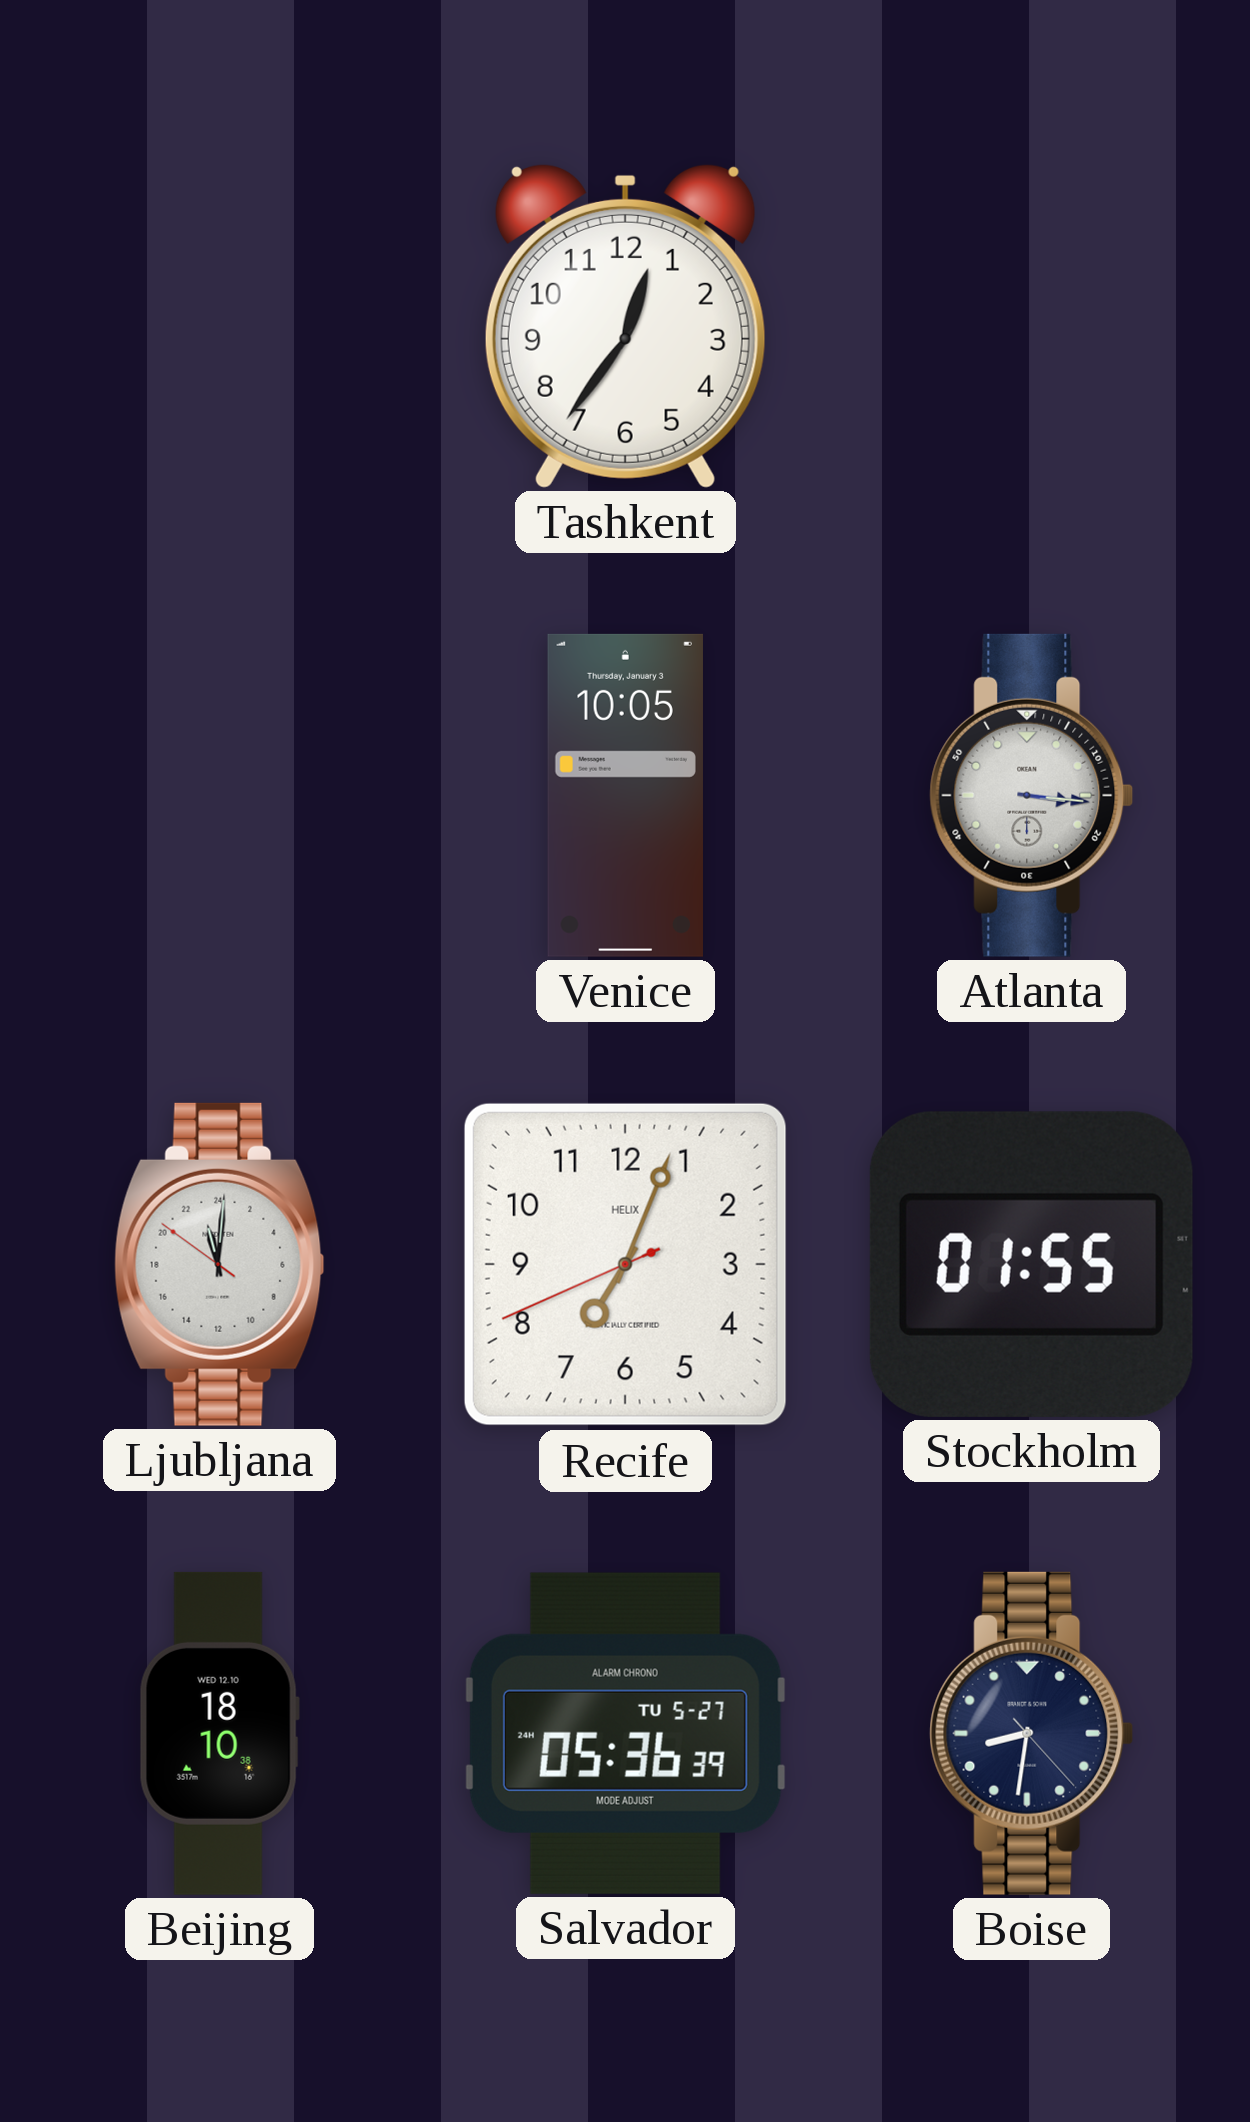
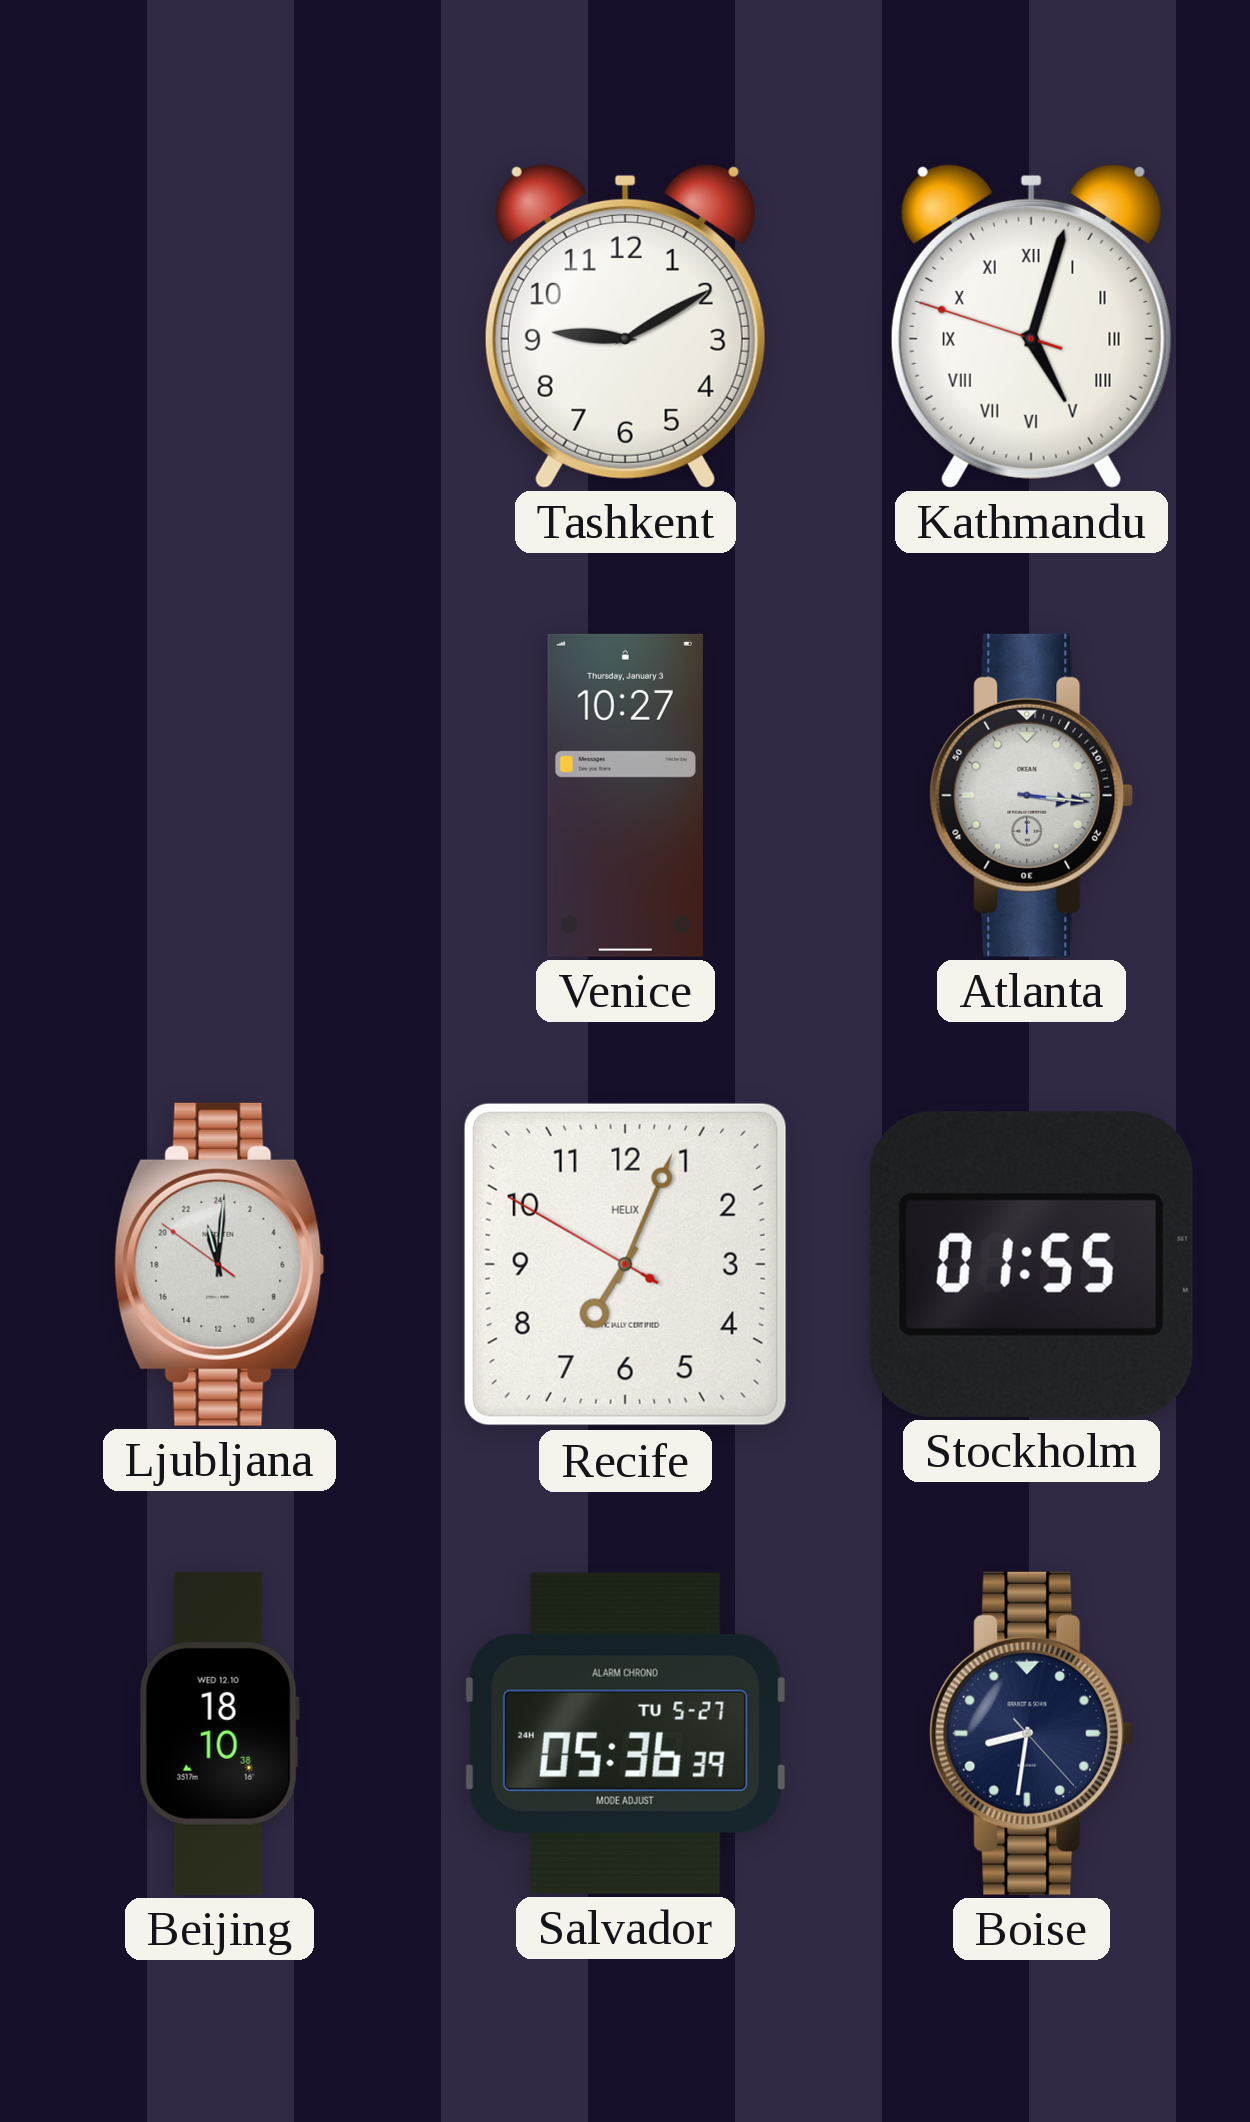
Tashkent: 12:36 -> 9:10 (625, 326)
Kathmandu: none -> 5:02 (1031, 326)
Venice: 10:05 -> 10:27 (625, 795)
Recife: 7:03:41 -> 7:03:50 (625, 1264)
